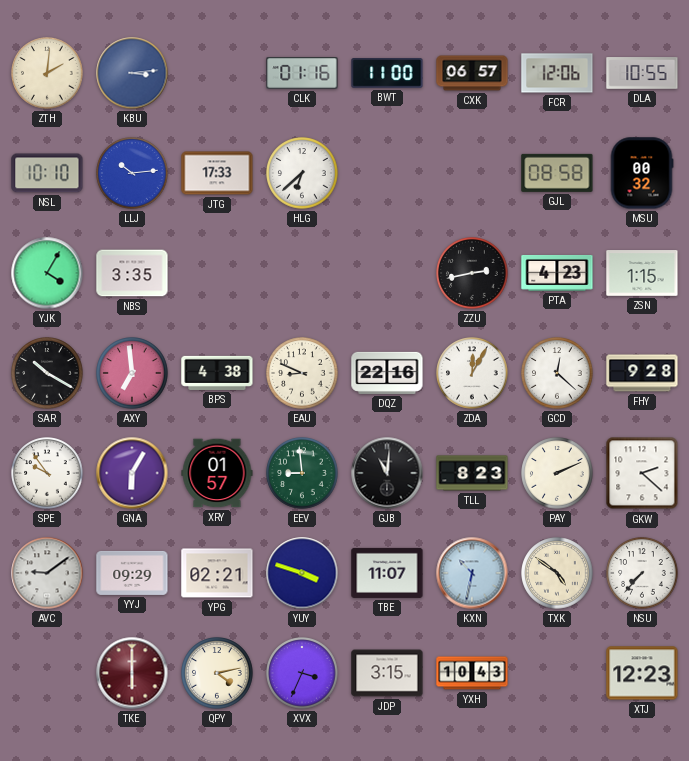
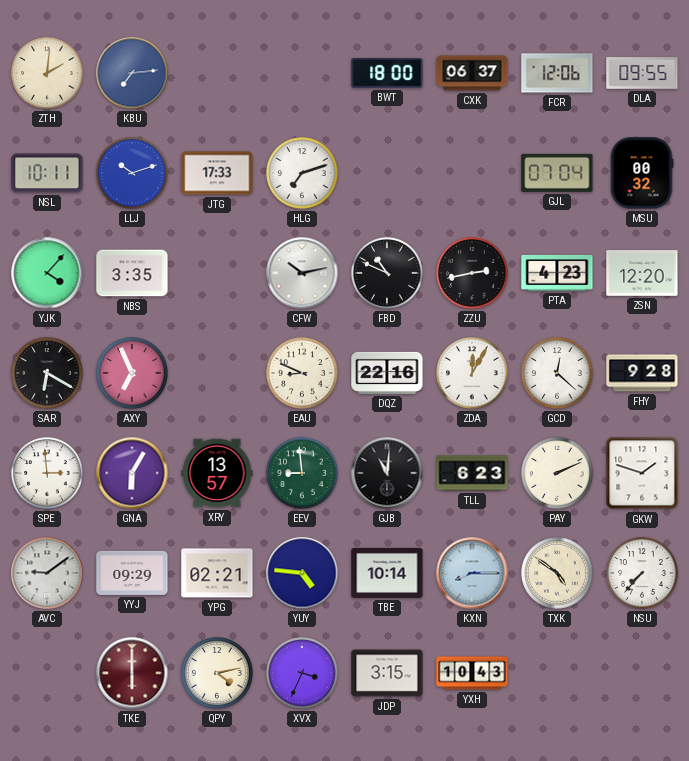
KBU: 3:14 -> 7:14 (132, 73)
CLK: 01:16 -> none (302, 73)
BWT: 11:00 -> 18:00 (387, 74)
CXK: 06:57 -> 06:37 (472, 73)
DLA: 10:55 -> 09:55 (642, 73)
NSL: 10:10 -> 10:11 (47, 173)
LLJ: 10:14 -> 10:12 (132, 173)
HLG: 6:38 -> 7:12 (302, 173)
GJL: 08:58 -> 07:04 (557, 173)
YJK: 4:05 -> 4:07 (47, 273)
CFW: none -> 10:13 (302, 273)
FBD: none -> 10:49 (387, 273)
ZSN: 1:15 -> 12:20 (642, 273)
SAR: 10:20 -> 6:20 (47, 373)
AXY: 6:59 -> 6:56 (132, 373)
BPS: 4:38 -> none (217, 373)
SPE: 9:54 -> 2:59 (47, 473)
XRY: 01:57 -> 13:57 (217, 473)
TLL: 8:23 -> 6:23 (472, 473)
GKW: 2:22 -> 1:48 (642, 473)
YUY: 3:48 -> 4:46 (302, 573)
TBE: 11:07 -> 10:14 (387, 573)
KXN: 10:32 -> 8:15 (472, 573)
XTJ: 12:23 -> none (642, 673)
